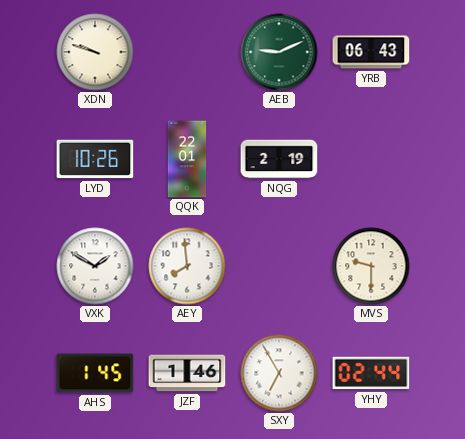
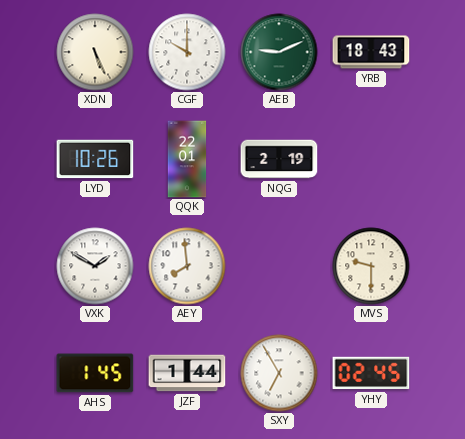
XDN: 9:48 -> 5:26 (95, 52)
CGF: none -> 10:00 (187, 52)
YRB: 06:43 -> 18:43 (371, 52)
JZF: 1:46 -> 1:44 (187, 373)
YHY: 02:44 -> 02:45 (371, 373)
